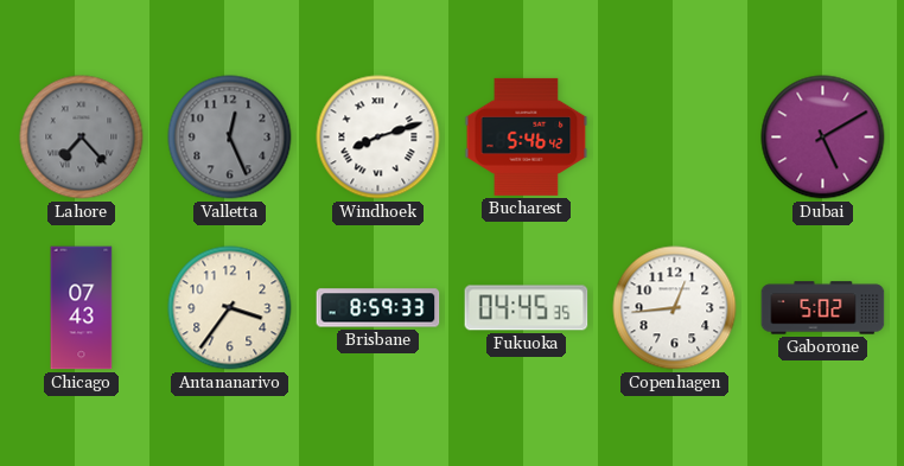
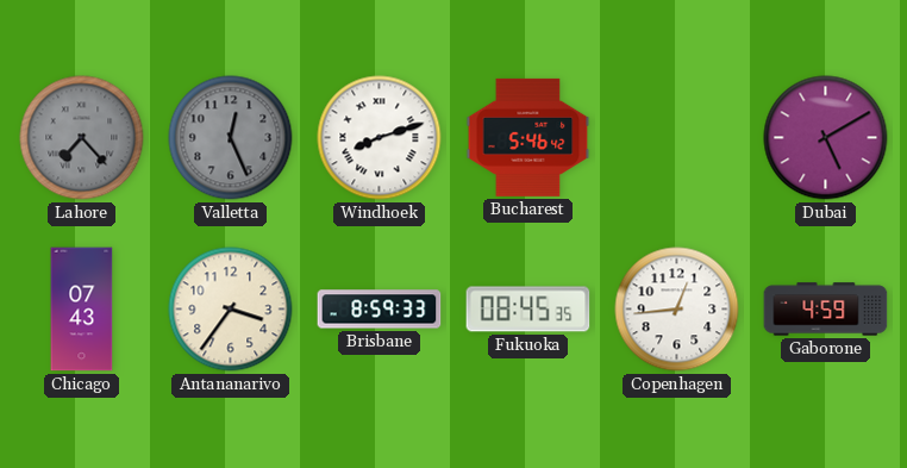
Fukuoka: 04:45 -> 08:45 (528, 310)
Gaborone: 5:02 -> 4:59 (826, 310)
